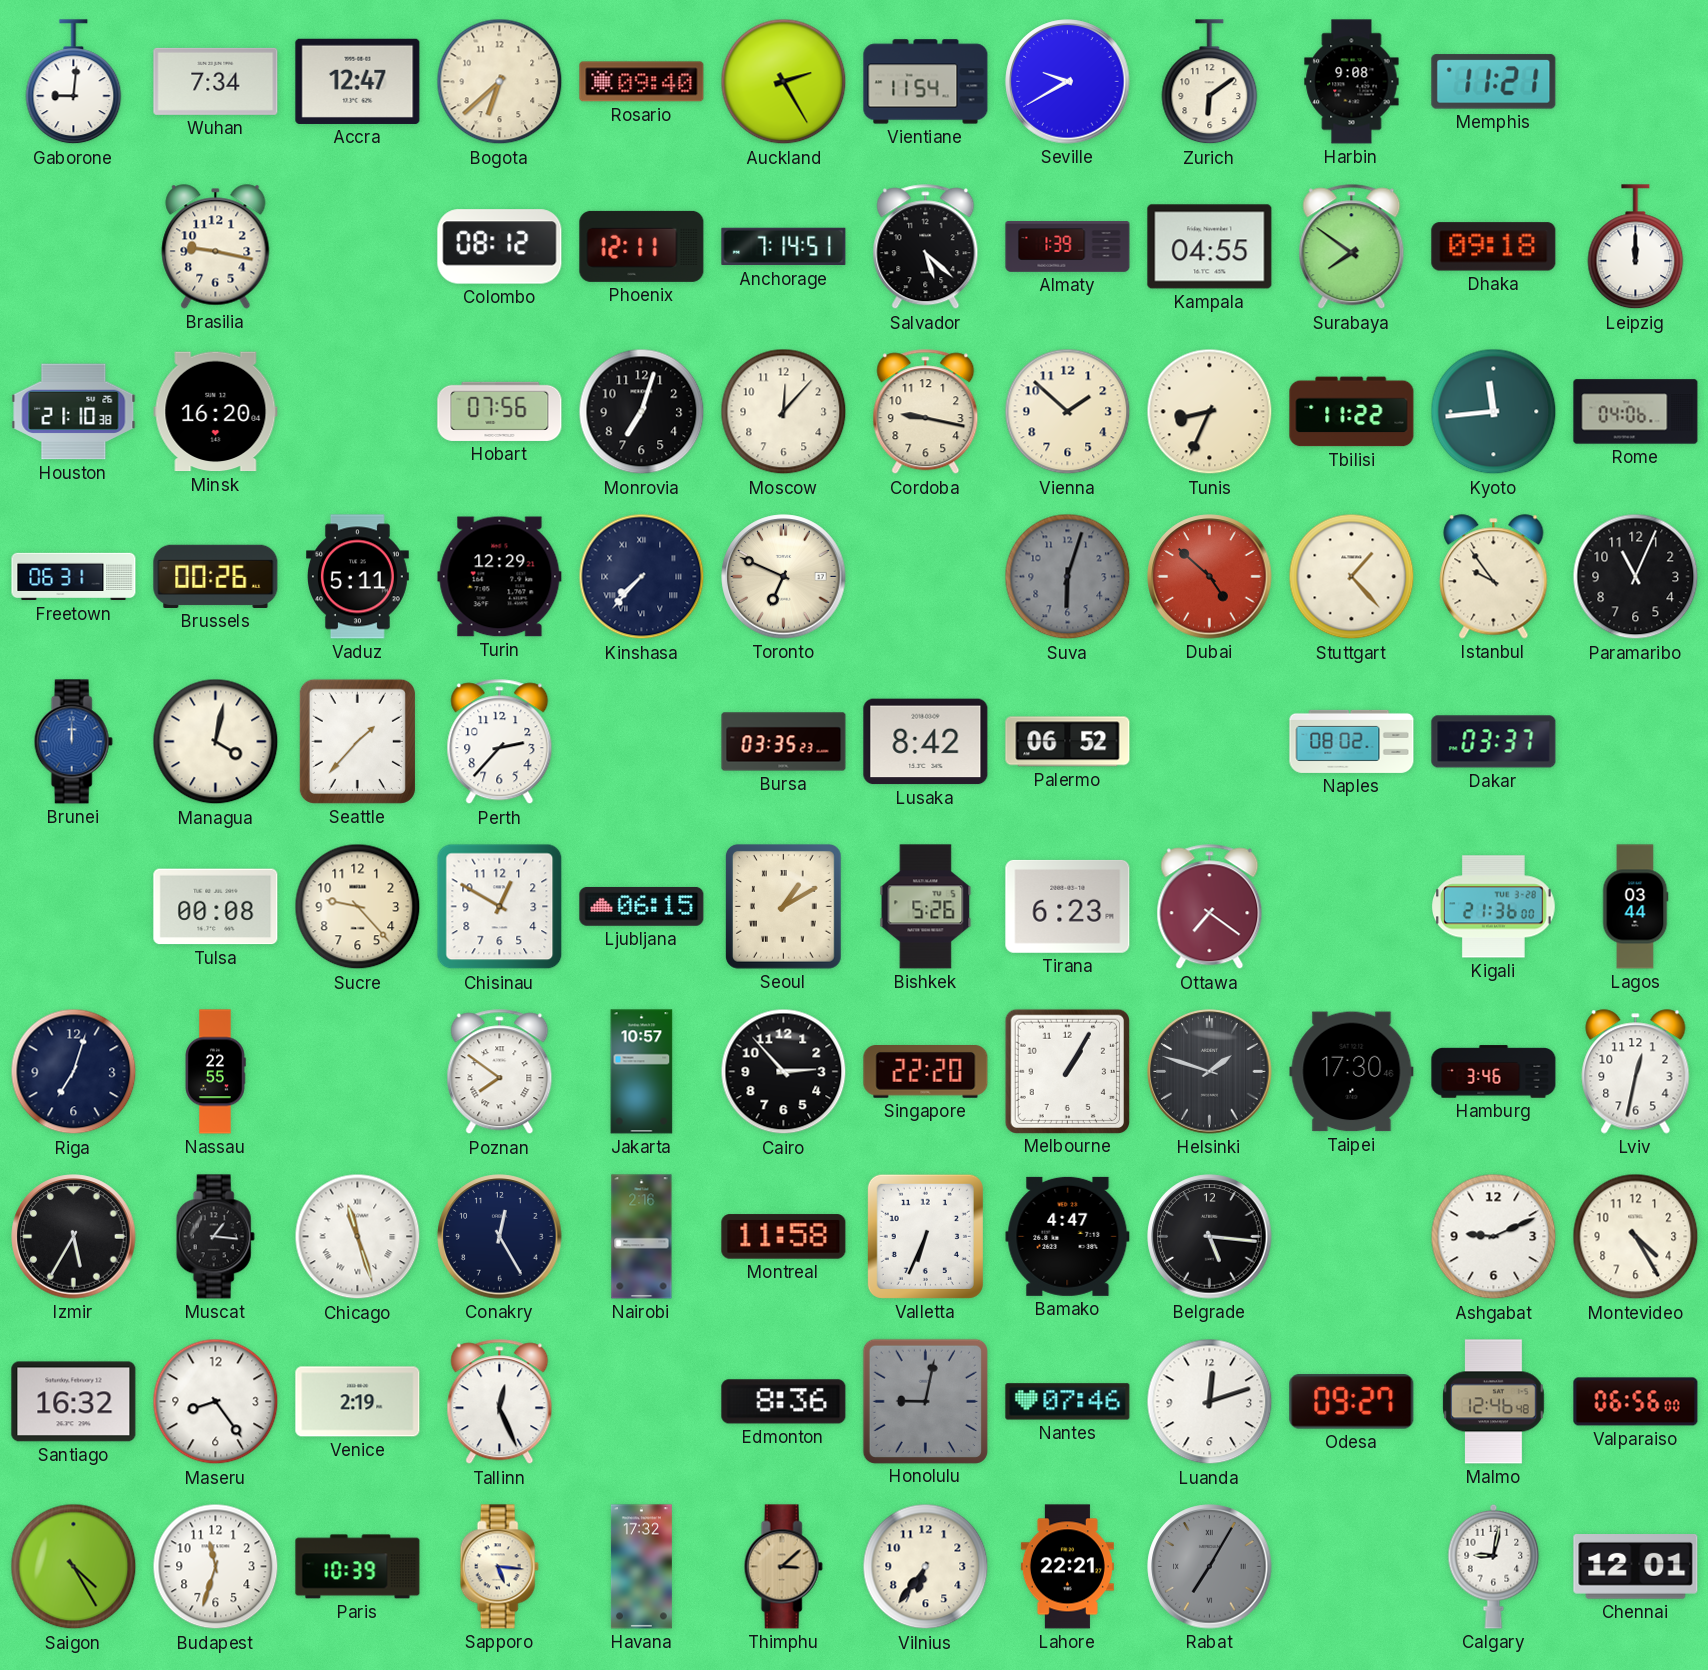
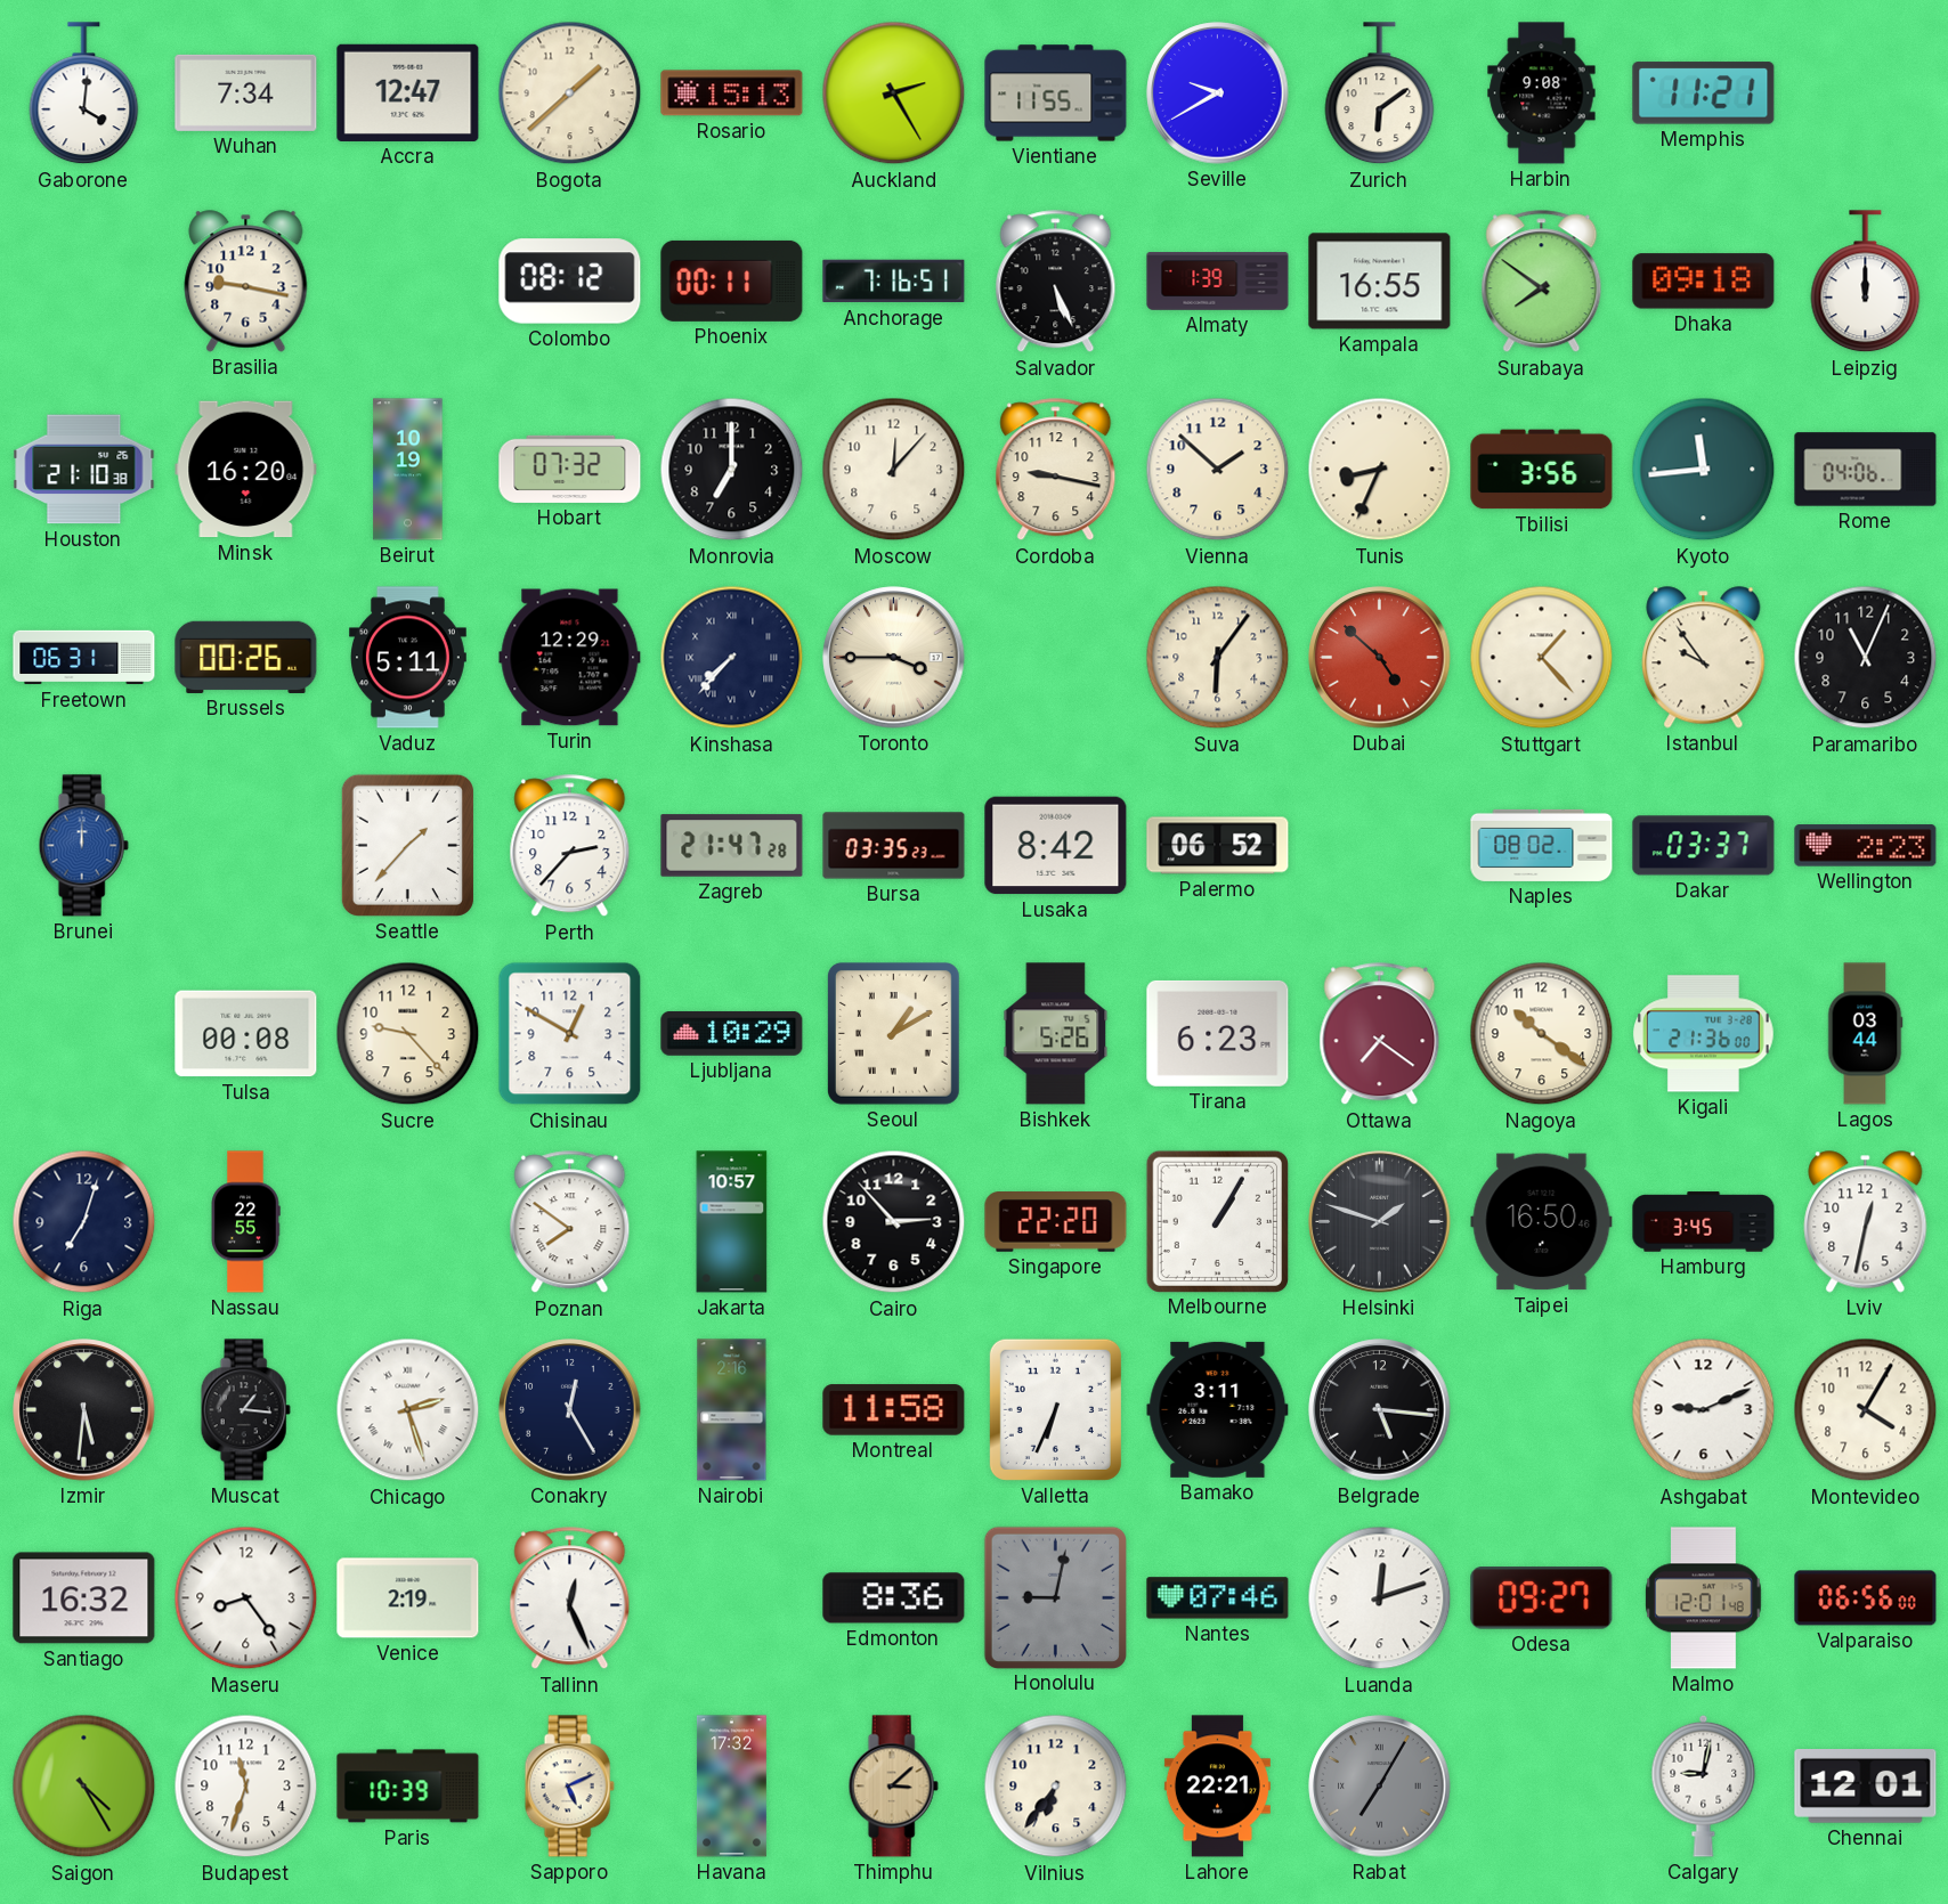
Gaborone: 9:01 -> 4:01 (84, 93)
Bogota: 6:38 -> 1:38 (570, 93)
Rosario: 09:40 -> 15:13 (732, 93)
Vientiane: 11:54 -> 11:55 (1056, 93)
Phoenix: 12:11 -> 00:11 (732, 280)
Anchorage: 7:14 -> 7:16 (894, 282)
Salvador: 5:22 -> 5:26 (1056, 282)
Kampala: 04:55 -> 16:55 (1380, 282)
Beirut: none -> 10:19 (408, 470)
Hobart: 07:56 -> 07:32 (570, 469)
Monrovia: 7:03 -> 7:00 (732, 470)
Tbilisi: 11:22 -> 3:56 (1542, 470)
Toronto: 6:49 -> 3:45 (894, 658)
Suva: 6:03 -> 6:06 (1218, 658)
Suva dial: grey -> cream (1218, 658)
Managua: 4:02 -> none (216, 742)
Zagreb: none -> 21:47 (732, 846)
Wellington: none -> 2:23 (1866, 846)
Ljubljana: 06:15 -> 10:29 (732, 1033)
Nagoya: none -> 10:21 (1542, 1034)
Taipei: 17:30 -> 16:50 (1542, 1222)
Hamburg: 3:46 -> 3:45 (1704, 1222)
Izmir: 5:35 -> 5:31 (84, 1410)
Chicago: 11:27 -> 2:27 (408, 1410)
Bamako: 4:47 -> 3:11 (1218, 1409)
Montevideo: 4:25 -> 4:05 (1866, 1410)
Malmo: 12:46 -> 12:01 (1704, 1598)
Sapporo: 5:16 -> 5:11 (569, 1787)
